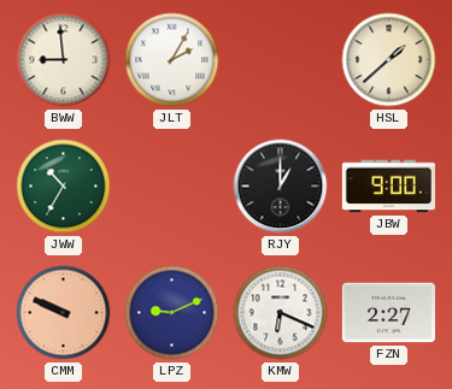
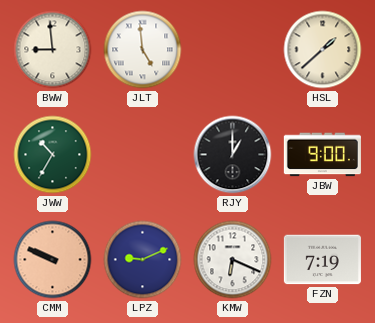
JLT: 2:05 -> 4:59 (143, 50)
FZN: 2:27 -> 7:19 (322, 260)
